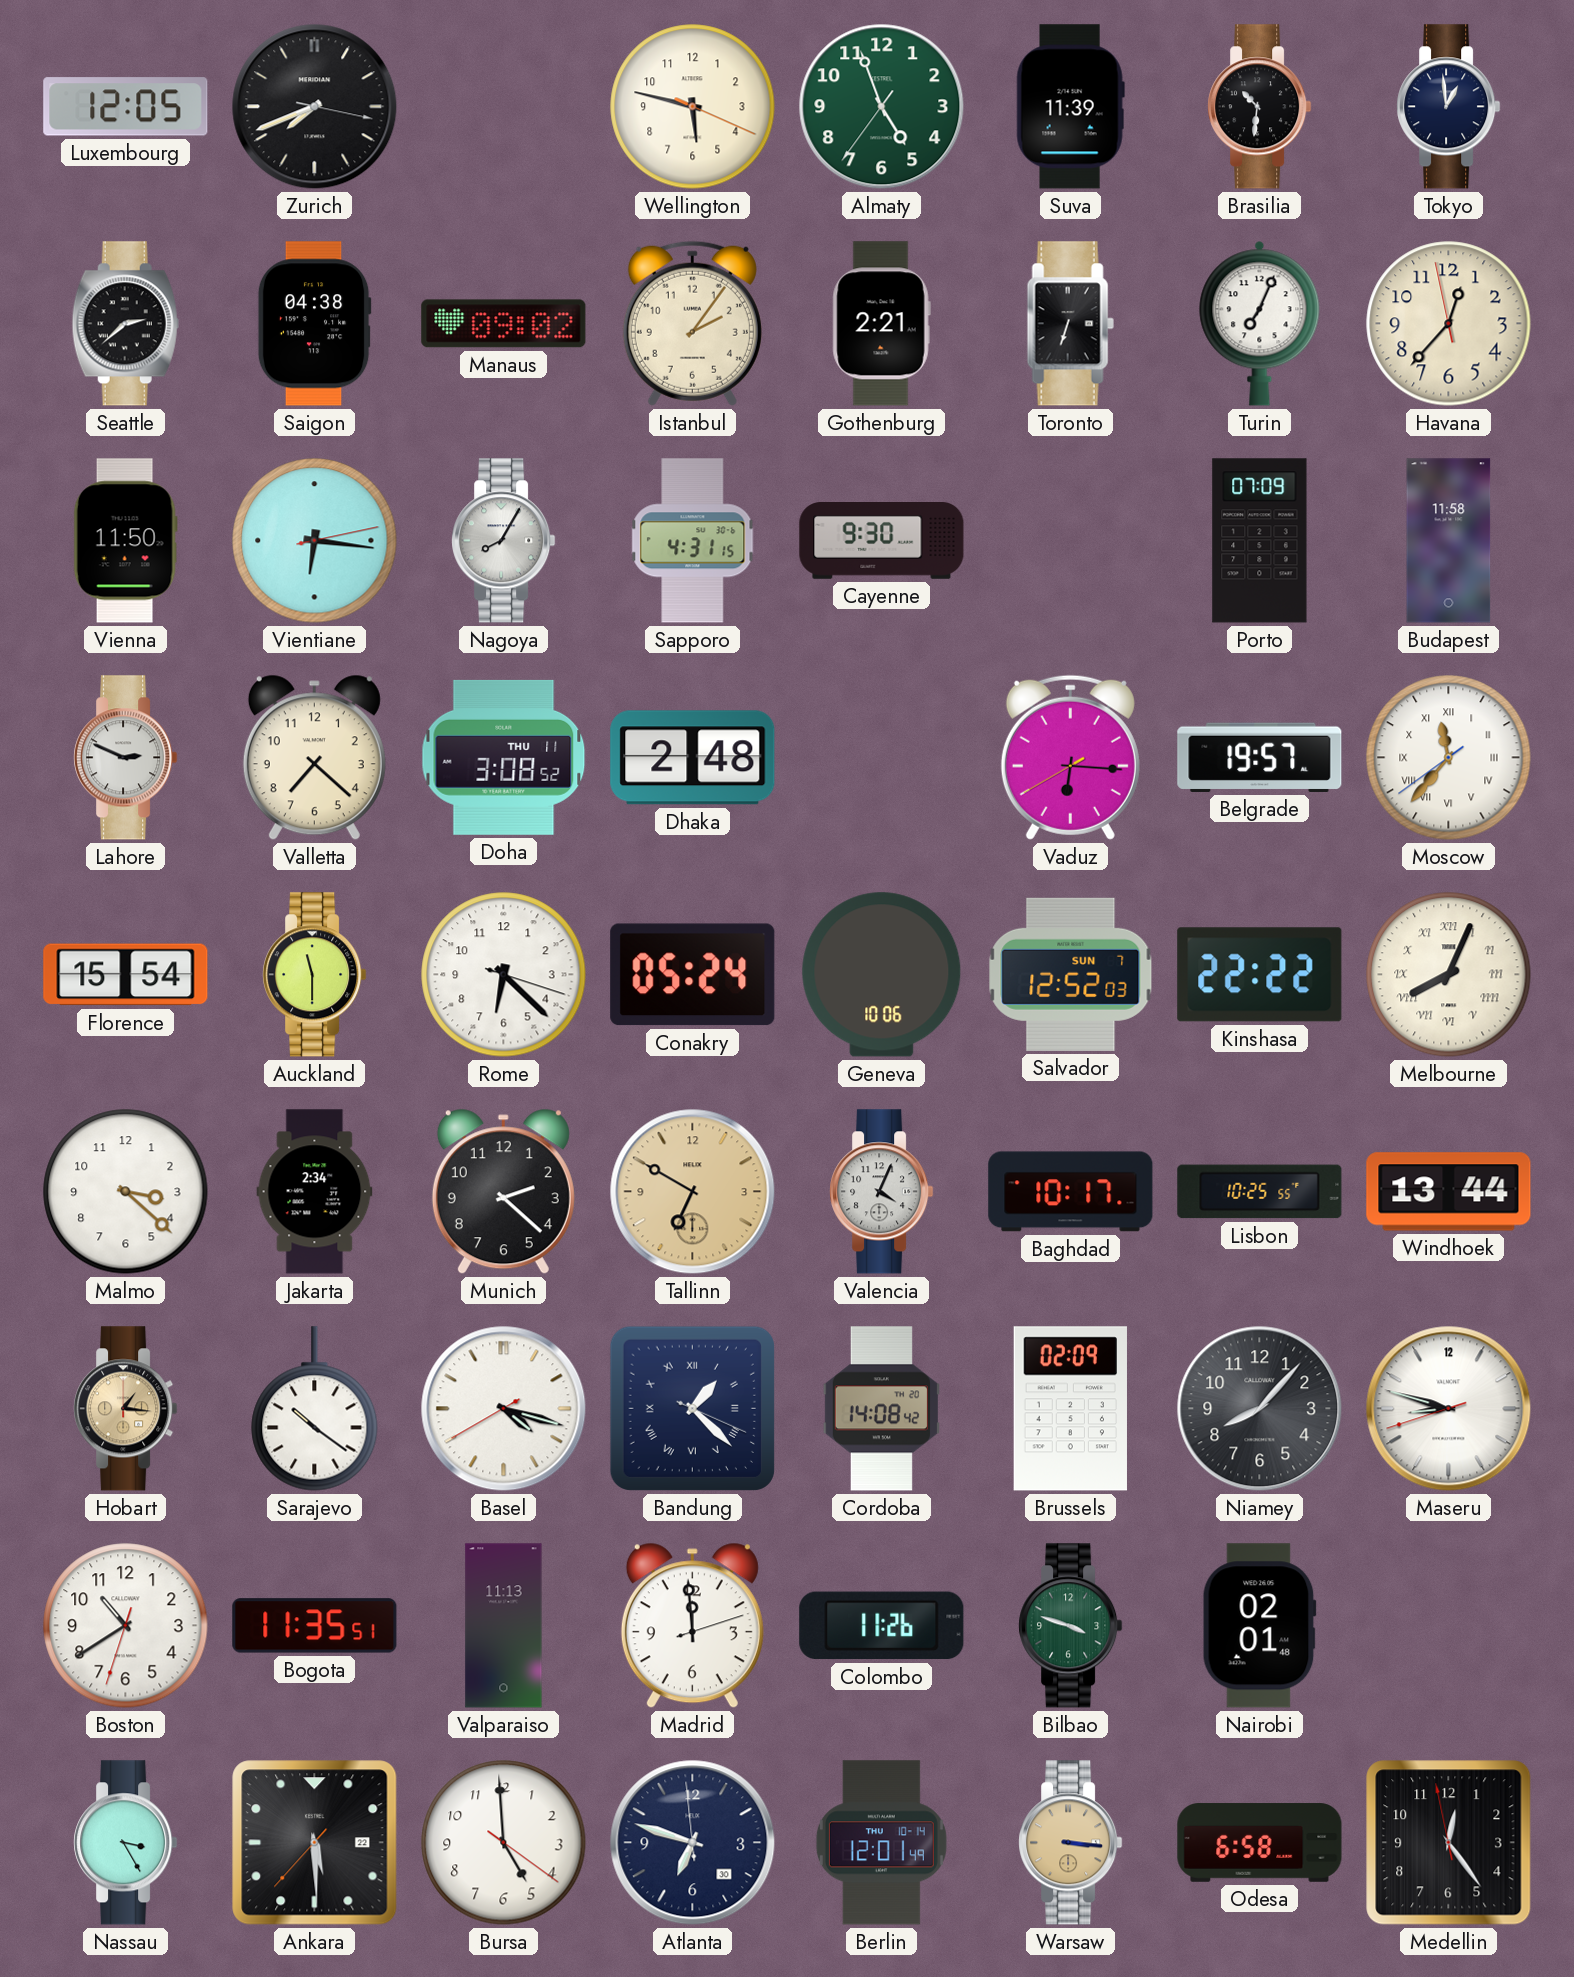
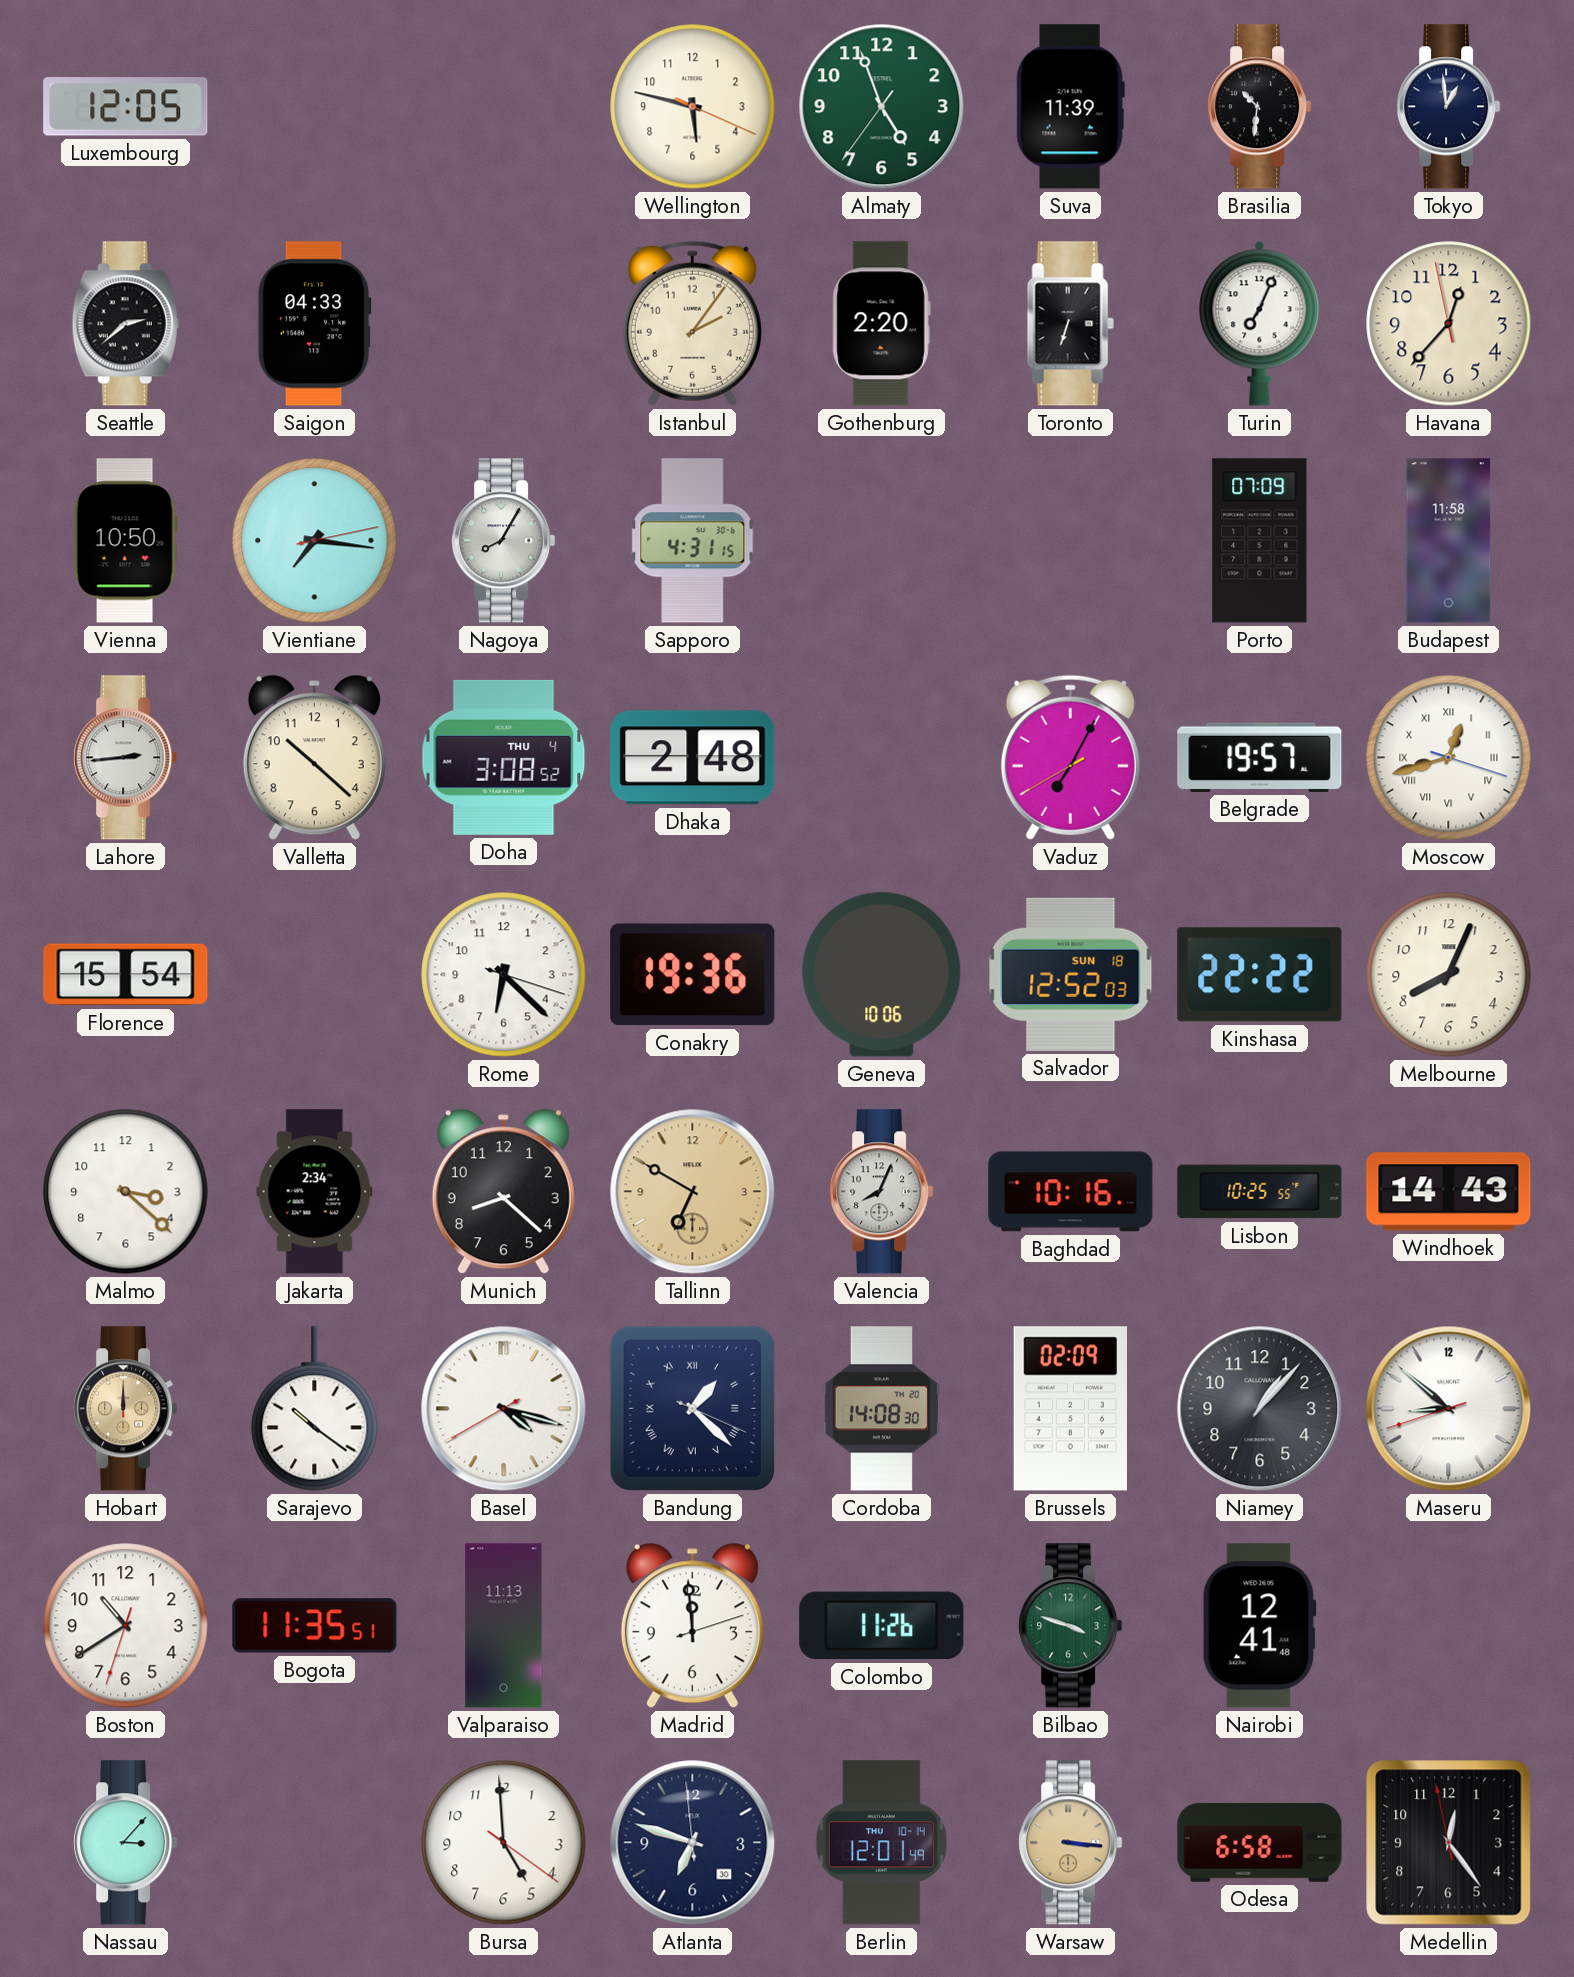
Zurich: 7:41 -> none (315, 107)
Saigon: 04:38 -> 04:33 (314, 324)
Manaus: 09:02 -> none (504, 324)
Gothenburg: 2:21 -> 2:20 (881, 324)
Vienna: 11:50 -> 10:50 (125, 541)
Vientiane: 6:16 -> 7:16 (315, 541)
Cayenne: 9:30 -> none (882, 541)
Lahore: 2:49 -> 2:44 (126, 758)
Valletta: 7:22 -> 10:22 (314, 758)
Doha date: THU 11 -> THU 4 (504, 757)
Vaduz: 6:15 -> 7:04 (1070, 757)
Moscow: 11:36 -> 12:42 (1449, 758)
Auckland: 11:30 -> none (315, 975)
Conakry: 05:24 -> 19:36 (693, 975)
Salvador date: SUN 7 -> SUN 18 (1071, 974)
Melbourne numerals: Roman -> Arabic (1449, 975)
Munich: 2:22 -> 8:22 (503, 1192)
Valencia: 4:04 -> 8:04 (882, 1192)
Baghdad: 10:17 -> 10:16 (1071, 1192)
Windhoek: 13:44 -> 14:43 (1449, 1192)
Hobart: 1:16 -> 12:00 (126, 1409)
Cordoba: 14:08:42 -> 14:08:30 (881, 1409)
Niamey: 8:07 -> 1:07 (1260, 1409)
Maseru: 8:47 -> 8:51 (1449, 1409)
Nairobi: 02:01 -> 12:41 (1259, 1626)
Nassau: 3:25 -> 3:07 (126, 1843)
Ankara: 5:29 -> none (315, 1843)
